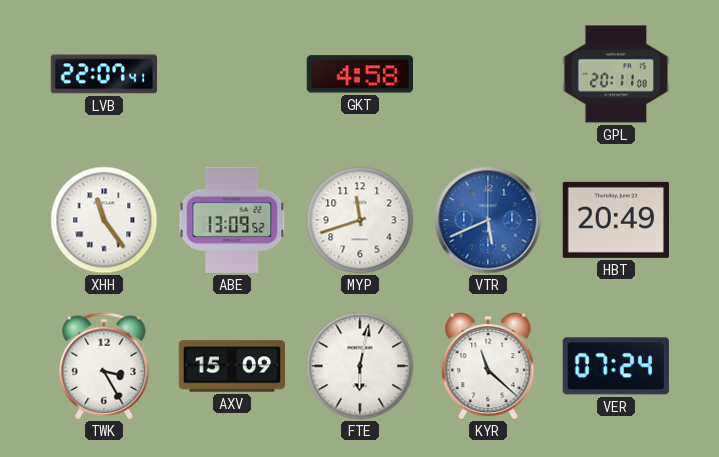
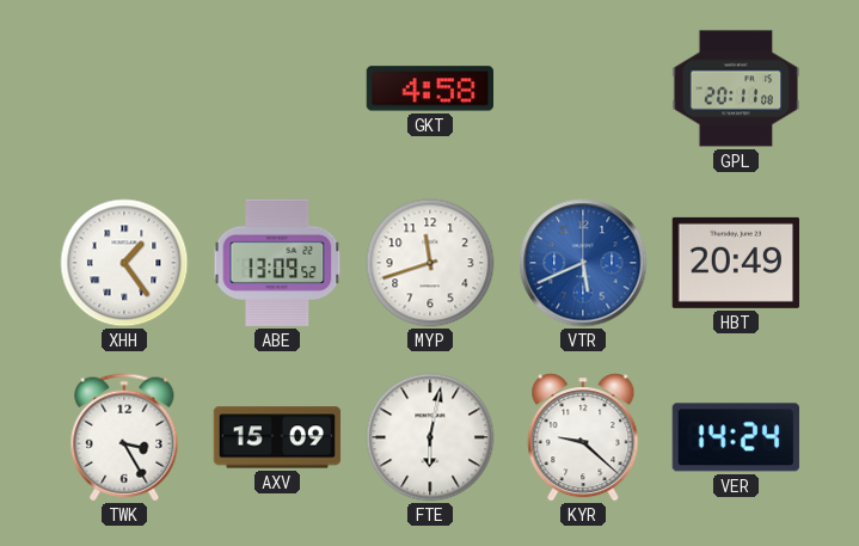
LVB: 22:07 -> none (103, 74)
XHH: 11:24 -> 1:24 (124, 263)
KYR: 11:22 -> 9:22 (583, 437)
VER: 07:24 -> 14:24 (736, 437)
